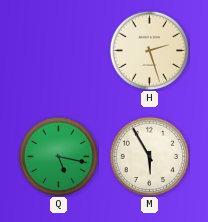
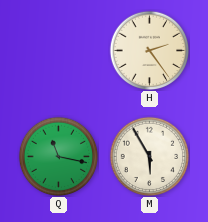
H: 2:27 -> 2:24 (149, 50)
Q: 5:17 -> 11:17 (58, 156)
